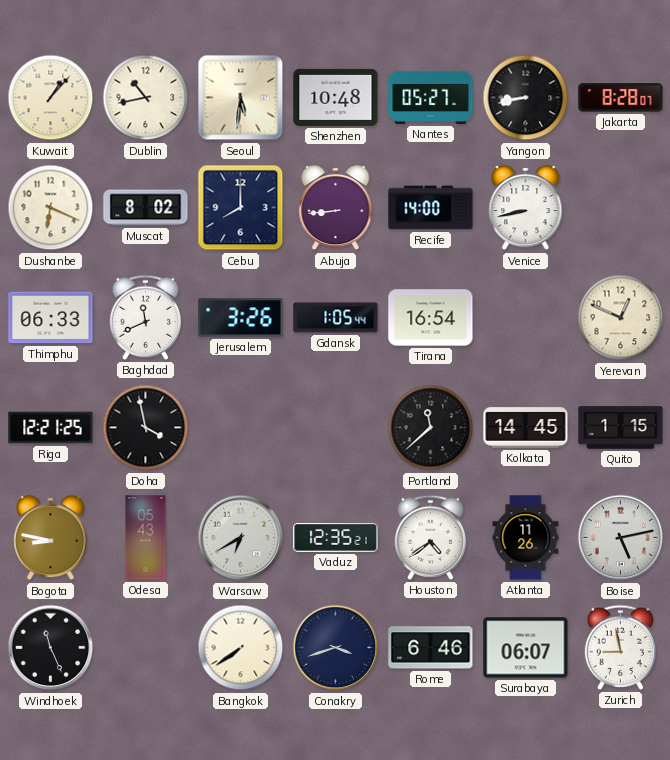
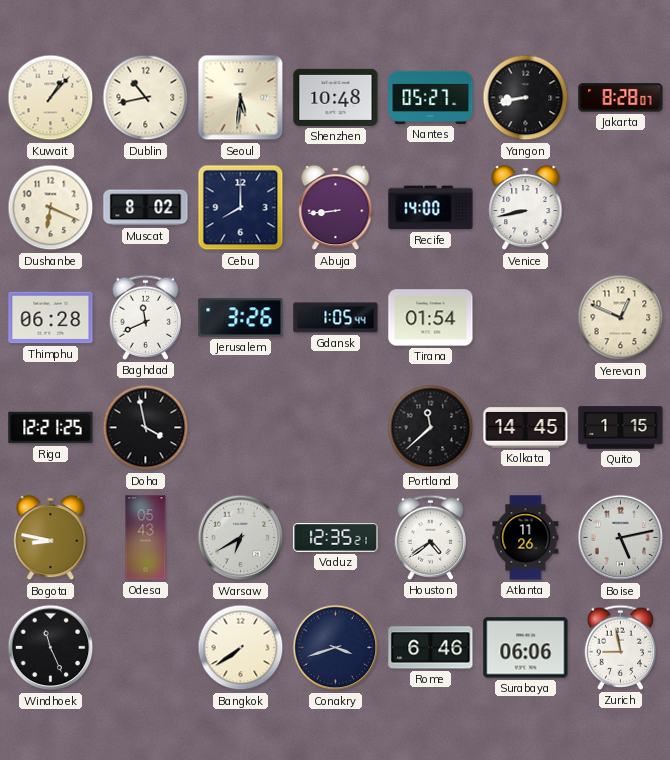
Thimphu: 06:33 -> 06:28 (51, 318)
Tirana: 16:54 -> 01:54 (431, 318)
Surabaya: 06:07 -> 06:06 (526, 648)
